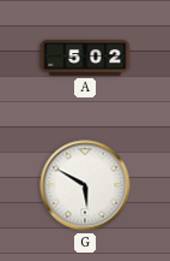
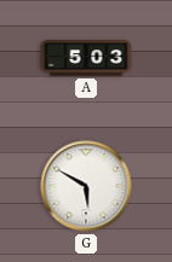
A: 5:02 -> 5:03 (86, 58)
